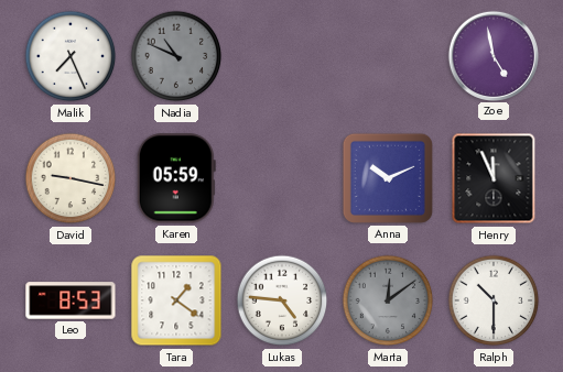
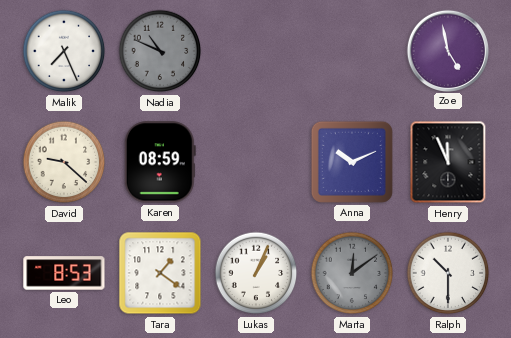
David: 9:17 -> 9:22 (64, 162)
Karen: 05:59 -> 08:59 (160, 162)
Lukas: 4:46 -> 1:04 (256, 273)
